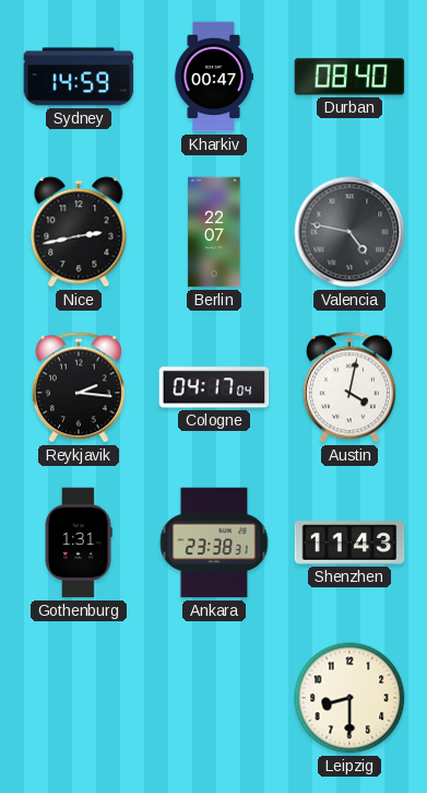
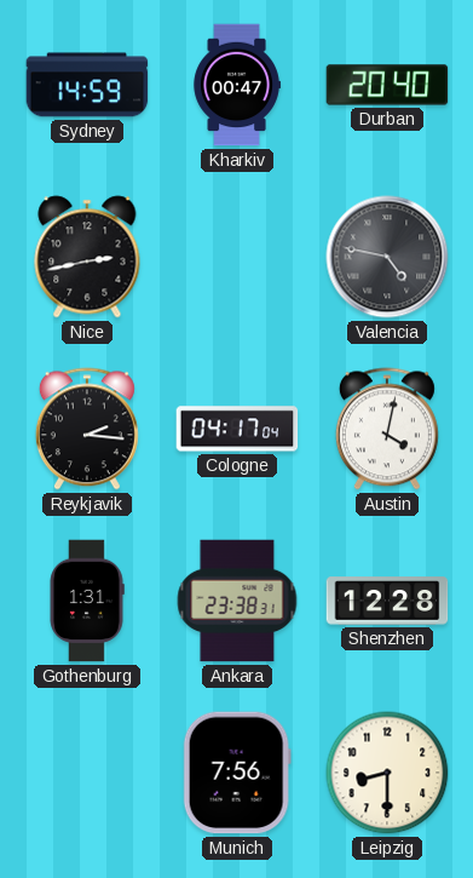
Durban: 08:40 -> 20:40 (387, 85)
Berlin: 22:07 -> none (214, 232)
Shenzhen: 11:43 -> 12:28 (387, 601)
Munich: none -> 7:56 (237, 773)
